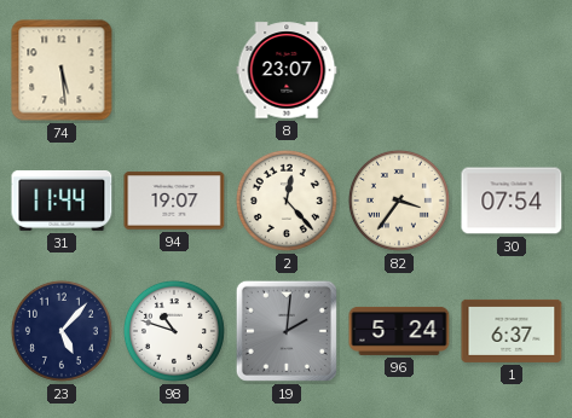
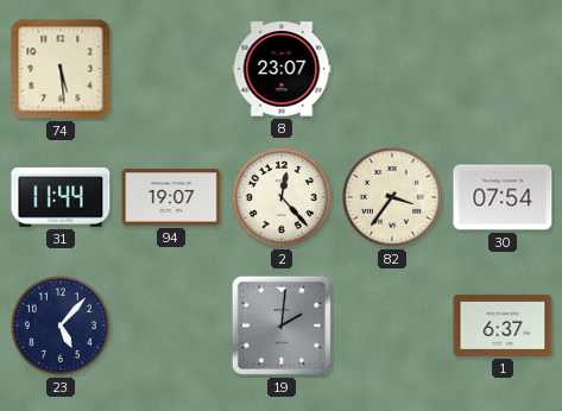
98: 10:48 -> none (174, 331)
96: 5:24 -> none (399, 331)
